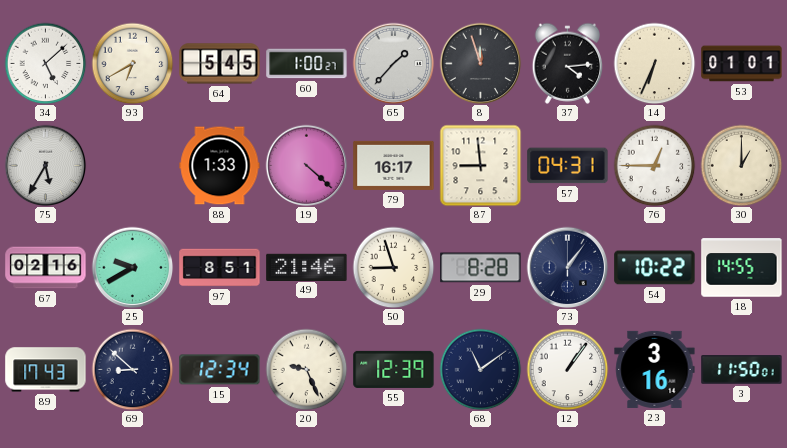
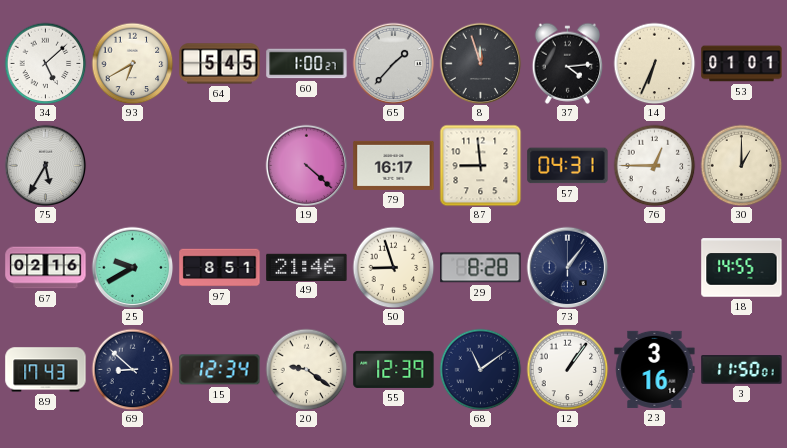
88: 1:33 -> none (220, 166)
54: 10:22 -> none (655, 268)
20: 9:26 -> 9:21 (306, 369)
